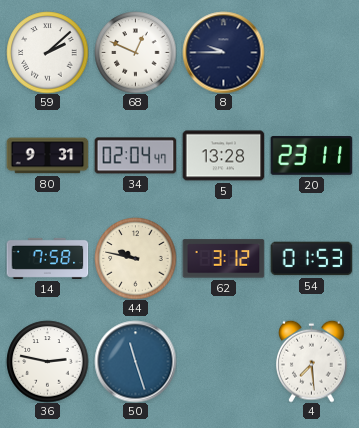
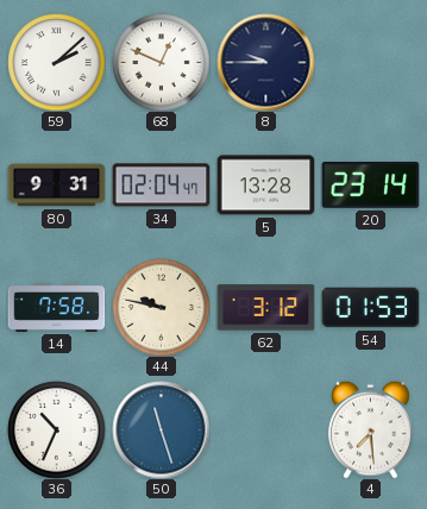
20: 23:11 -> 23:14 (370, 186)
36: 2:47 -> 10:34 (56, 429)
